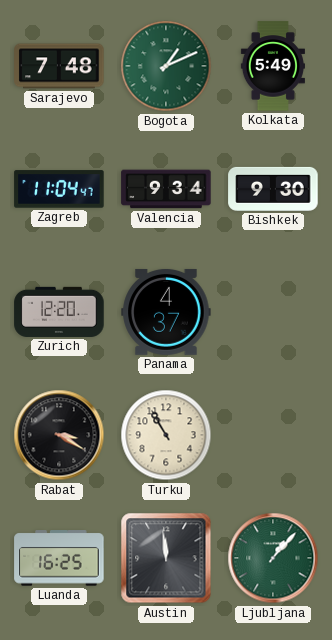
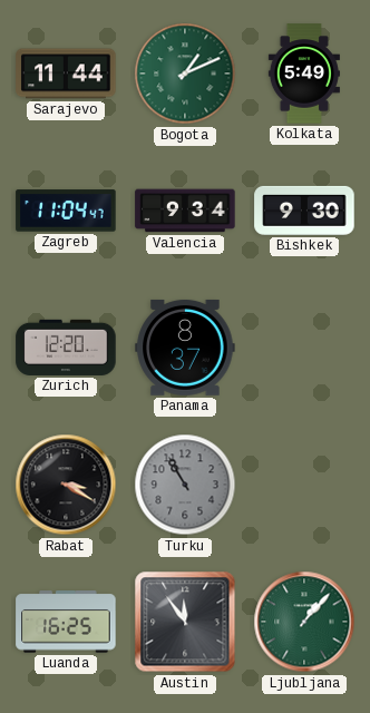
Sarajevo: 7:48 -> 11:44 (66, 74)
Panama: 4:37 -> 8:37 (185, 348)
Turku dial: cream -> grey (185, 485)
Austin: 11:59 -> 11:54 (185, 622)
